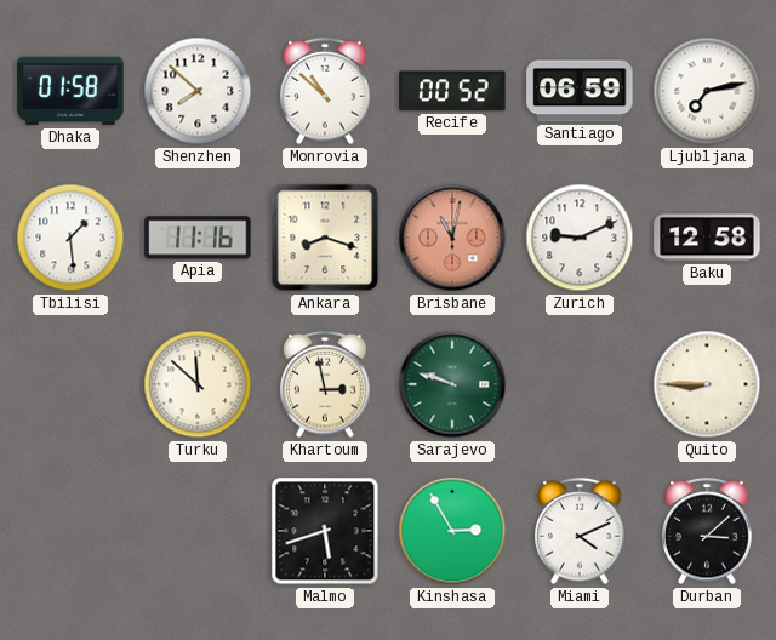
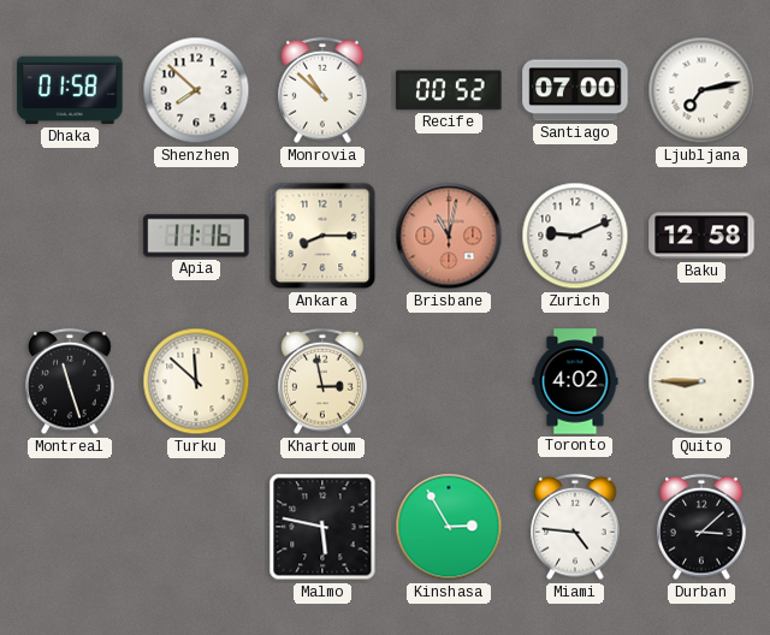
Santiago: 06:59 -> 07:00 (575, 90)
Tbilisi: 1:29 -> none (70, 238)
Ankara: 8:18 -> 8:15 (322, 236)
Montreal: none -> 11:27 (70, 381)
Sarajevo: 9:48 -> none (452, 384)
Toronto: none -> 4:02 (575, 381)
Malmo: 5:42 -> 5:47 (322, 527)
Miami: 4:11 -> 4:46 (575, 527)
